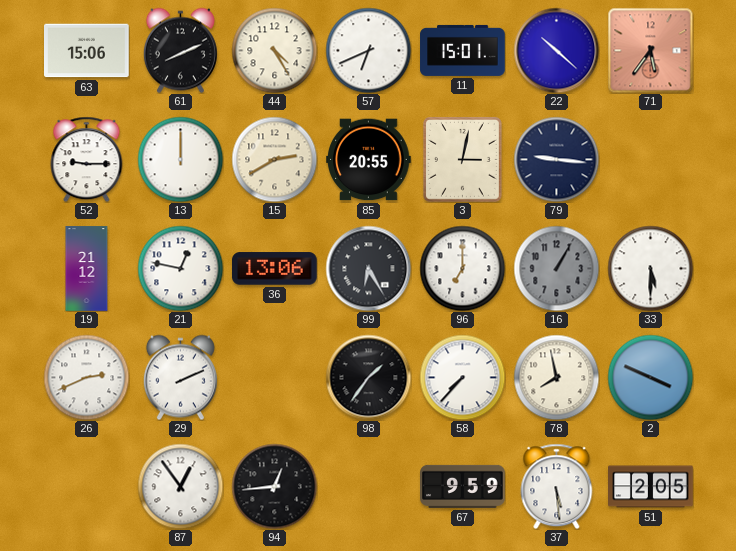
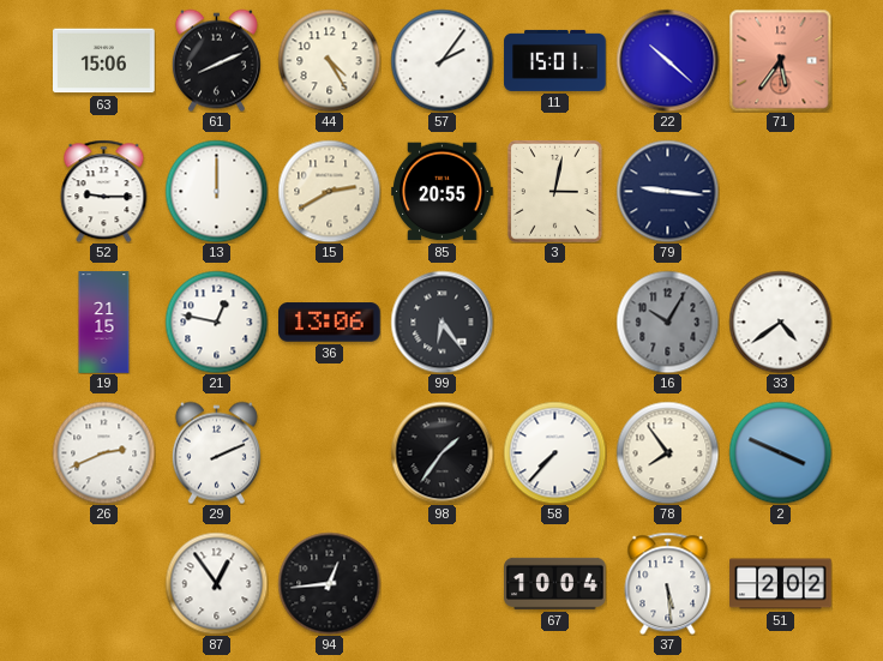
57: 6:41 -> 2:06 (441, 60)
19: 21:12 -> 21:15 (104, 323)
99: 6:25 -> 6:24 (441, 322)
96: 7:00 -> none (462, 268)
16: 1:05 -> 10:05 (667, 322)
33: 5:30 -> 4:39 (780, 322)
78: 7:58 -> 7:54 (667, 452)
67: 9:59 -> 10:04 (555, 583)
51: 2:05 -> 2:02 (781, 584)
